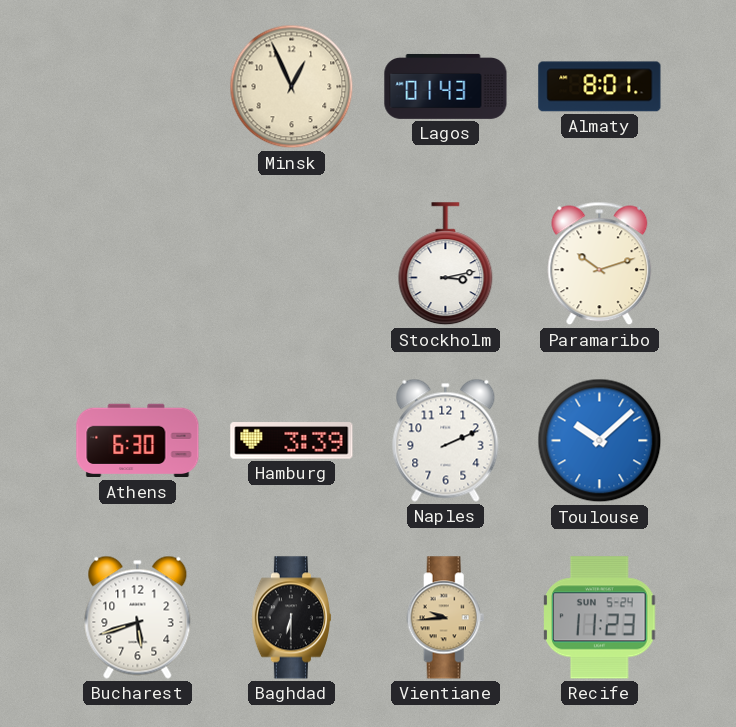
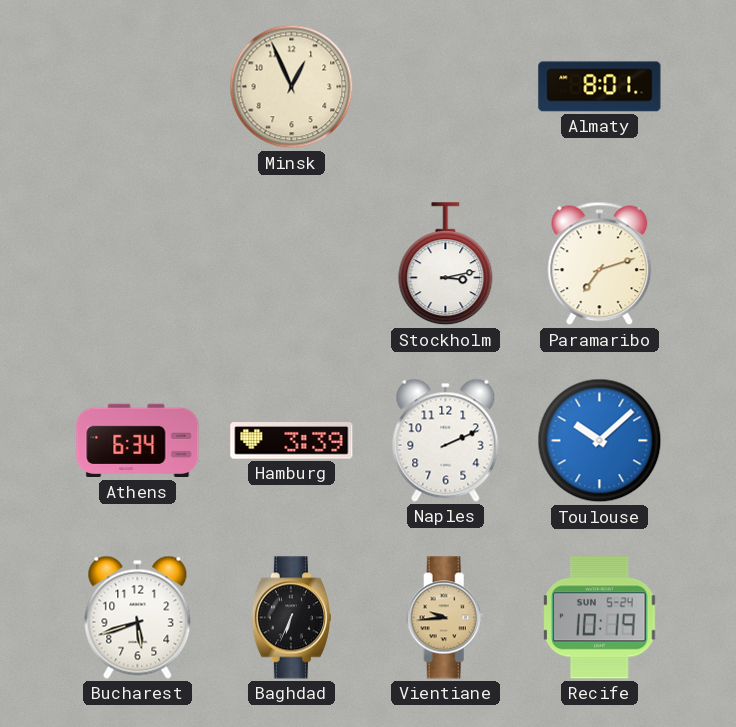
Lagos: 01:43 -> none (446, 86)
Paramaribo: 10:12 -> 7:12 (600, 264)
Athens: 6:30 -> 6:34 (138, 441)
Baghdad: 6:30 -> 6:34 (291, 618)
Recife: 11:23 -> 10:19 (600, 618)
